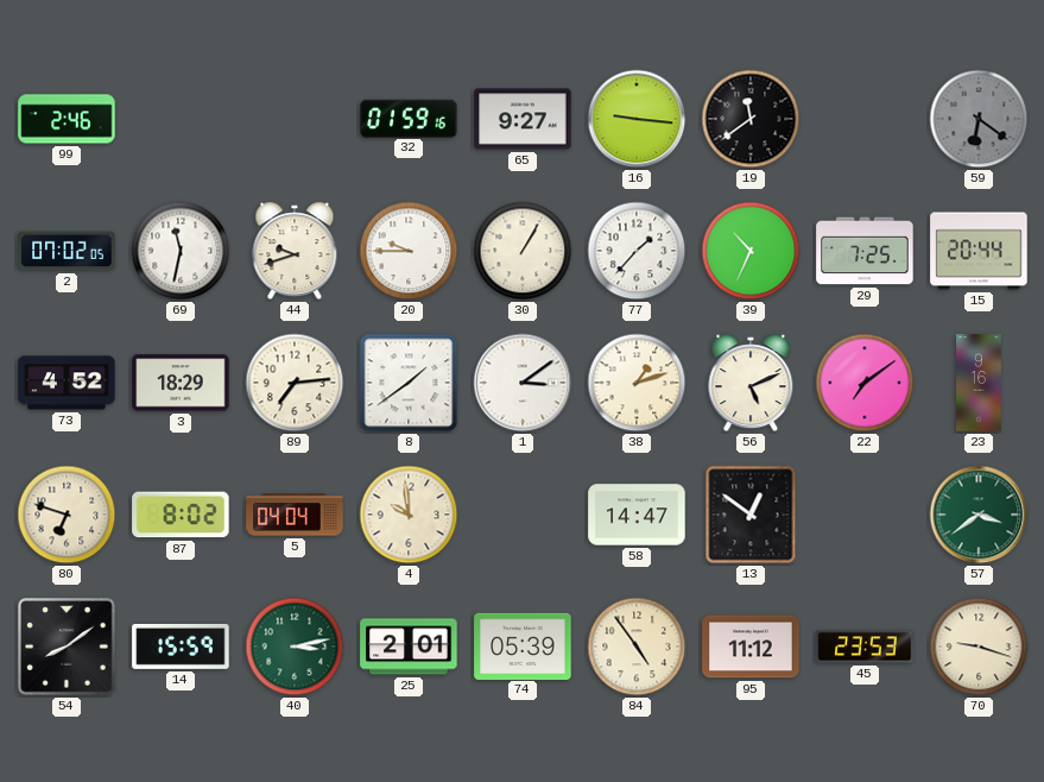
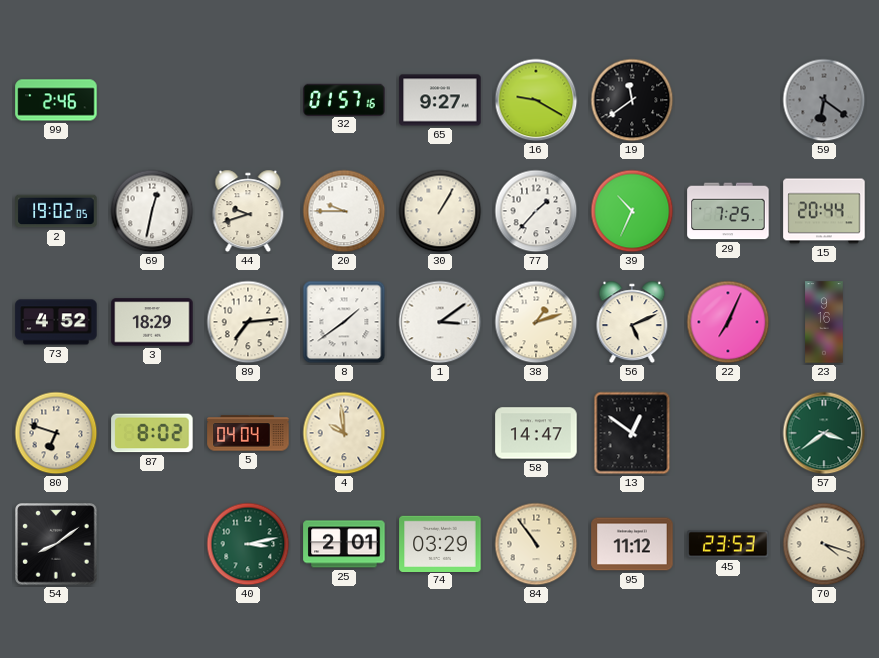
32: 01:59 -> 01:57 (344, 99)
16: 9:16 -> 9:20 (536, 100)
2: 07:02 -> 19:02 (56, 211)
69: 11:32 -> 12:32 (152, 211)
22: 7:09 -> 7:04 (728, 322)
14: 15:59 -> none (181, 648)
74: 05:39 -> 03:29 (440, 543)
84: 4:54 -> 10:54 (536, 544)
70: 9:18 -> 4:18 (824, 544)
